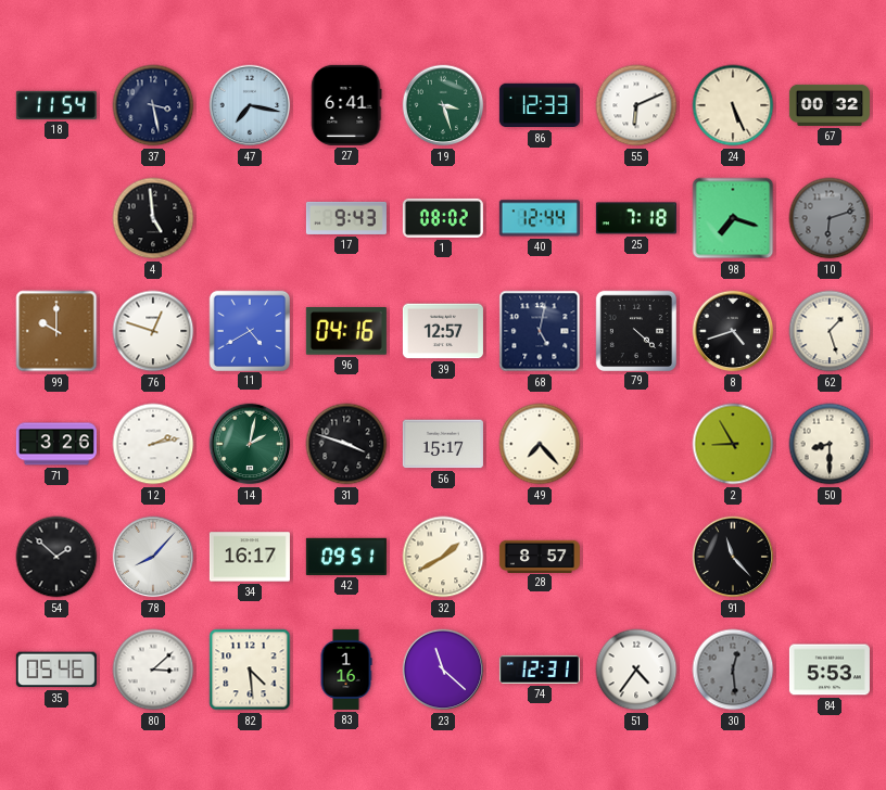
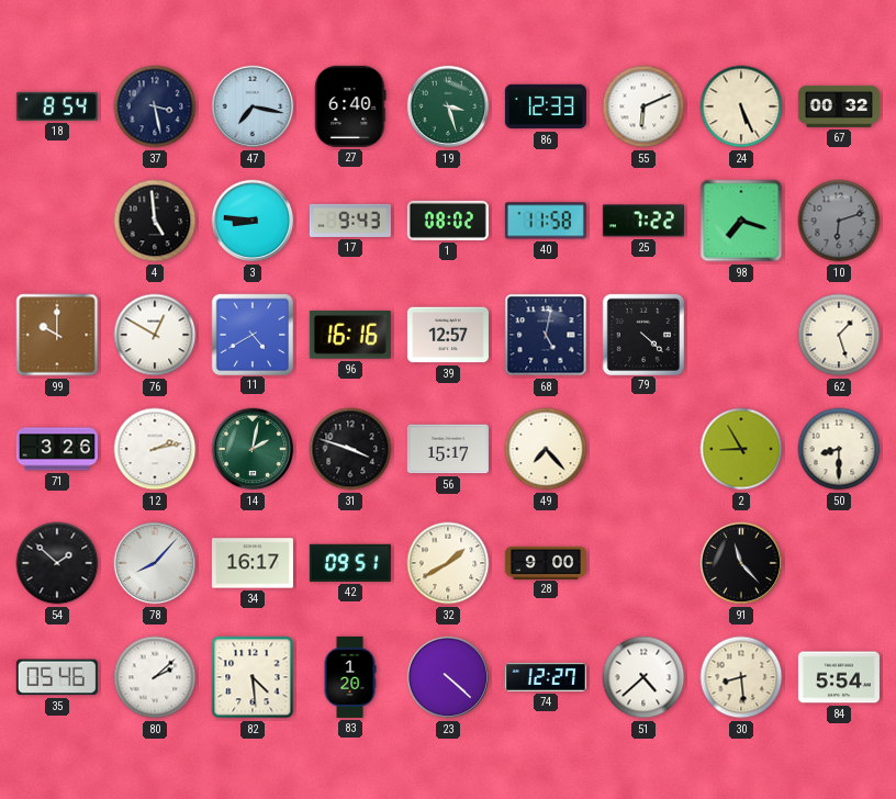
18: 11:54 -> 8:54 (57, 106)
27: 6:41 -> 6:40 (350, 106)
3: none -> 8:46 (253, 221)
40: 12:44 -> 11:58 (546, 221)
25: 7:18 -> 7:22 (643, 221)
76: 12:48 -> 12:50 (155, 335)
96: 04:16 -> 16:16 (350, 336)
8: 4:42 -> none (733, 331)
28: 8:57 -> 9:00 (546, 562)
80: 3:08 -> 2:08 (155, 677)
83: 1:16 -> 1:20 (350, 677)
23: 11:22 -> 4:22 (448, 677)
74: 12:31 -> 12:27 (546, 677)
51: 4:36 -> 4:38 (643, 677)
30: 12:29 -> 8:29 (741, 677)
30 dial: grey -> cream (741, 677)
84: 5:53 -> 5:54 (839, 677)
